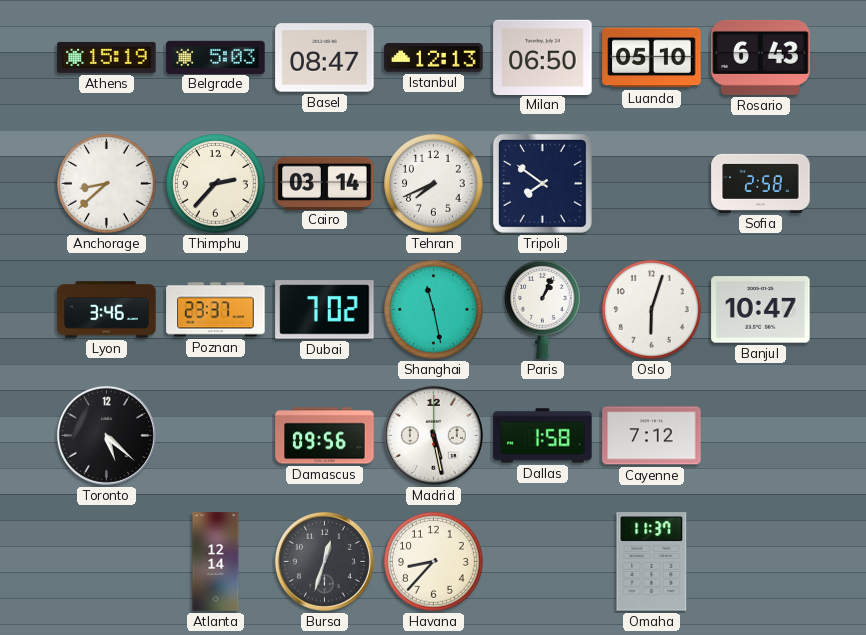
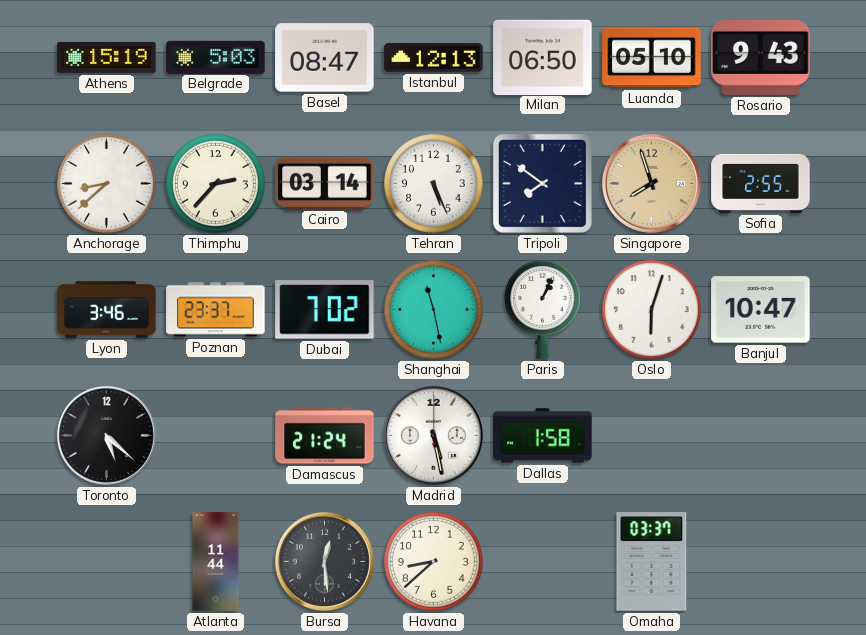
Rosario: 6:43 -> 9:43 (761, 57)
Tehran: 7:41 -> 5:26 (434, 184)
Singapore: none -> 7:57 (651, 183)
Sofia: 2:58 -> 2:55 (761, 183)
Damascus: 09:56 -> 21:24 (325, 436)
Cayenne: 7:12 -> none (652, 436)
Atlanta: 12:14 -> 11:44 (216, 562)
Bursa: 12:33 -> 12:29 (324, 561)
Havana: 8:37 -> 8:38 (434, 562)
Omaha: 11:37 -> 03:37 (652, 562)
